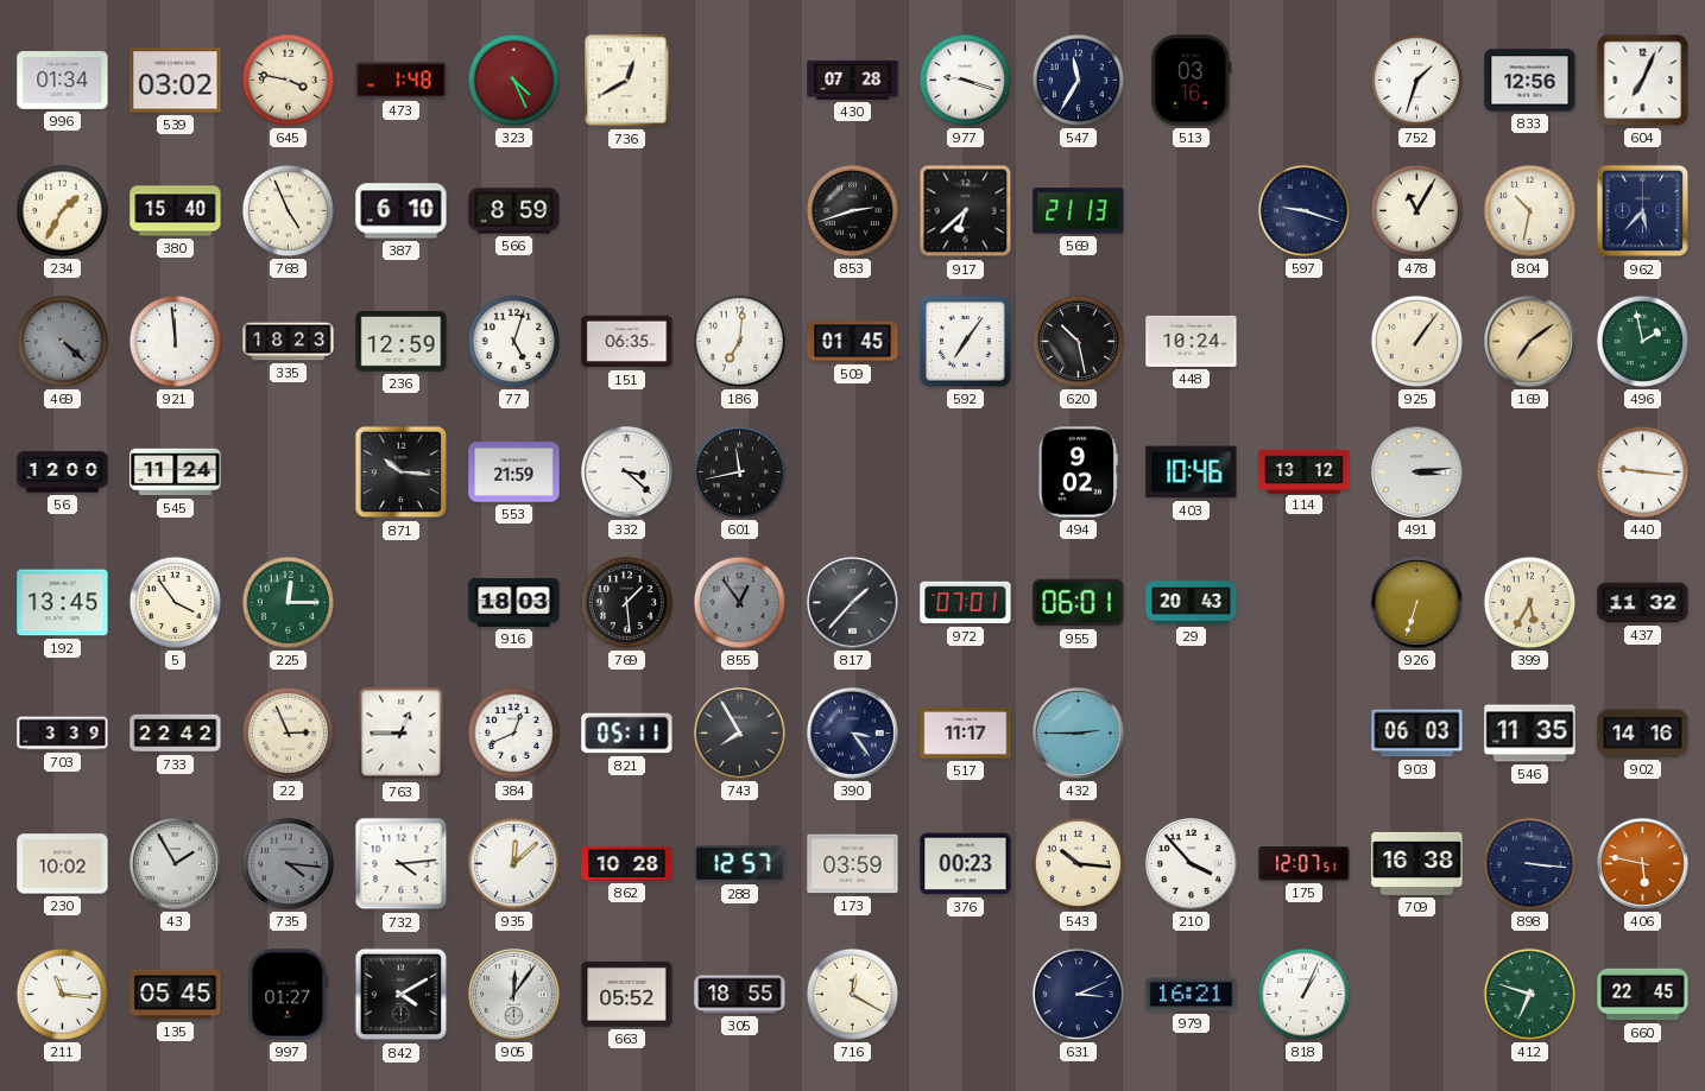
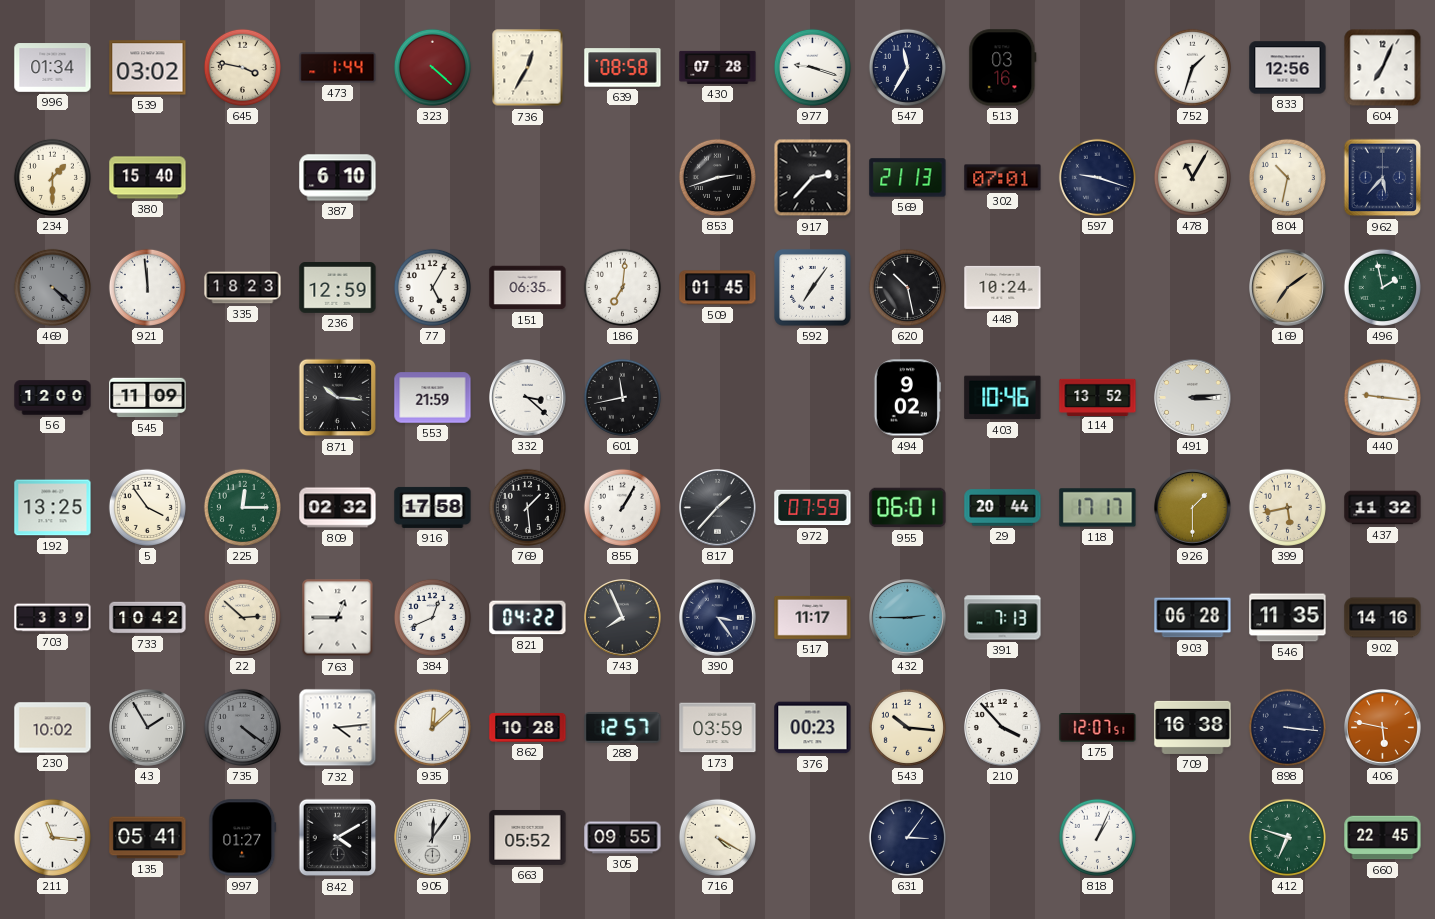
473: 1:48 -> 1:44 (338, 68)
323: 4:26 -> 4:22 (432, 67)
736: 12:40 -> 12:35 (528, 68)
639: none -> 08:58 (623, 68)
234: 1:35 -> 1:30 (52, 177)
768: 4:56 -> none (288, 210)
566: 8:59 -> none (514, 211)
917: 6:38 -> 2:37 (813, 178)
302: none -> 07:01 (1003, 178)
77: 5:03 -> 5:05 (432, 287)
925: 1:06 -> none (1416, 341)
545: 11:24 -> 11:09 (148, 398)
114: 13:12 -> 13:52 (1098, 397)
192: 13:45 -> 13:25 (53, 508)
809: none -> 02:32 (338, 508)
916: 18:03 -> 17:58 (433, 507)
855: 12:54 -> 1:05 (622, 507)
855 dial: grey -> white (622, 507)
972: 07:01 -> 07:59 (813, 508)
29: 20:43 -> 20:44 (1003, 508)
118: none -> 17:17 (1098, 508)
926: 6:33 -> 1:30 (1193, 508)
399: 5:35 -> 5:43 (1287, 507)
733: 22:42 -> 10:42 (148, 618)
22: 2:56 -> 2:52 (242, 617)
821: 05:11 -> 04:22 (528, 618)
743: 7:55 -> 7:56 (623, 618)
391: none -> 7:13 (1003, 618)
903: 06:03 -> 06:28 (1193, 618)
735: 4:16 -> 4:21 (242, 727)
135: 05:45 -> 05:41 (148, 838)
305: 18:55 -> 09:55 (623, 838)
716: 12:20 -> 4:20 (717, 837)
631: 3:11 -> 3:06 (907, 837)
979: 16:21 -> none (1192, 995)
